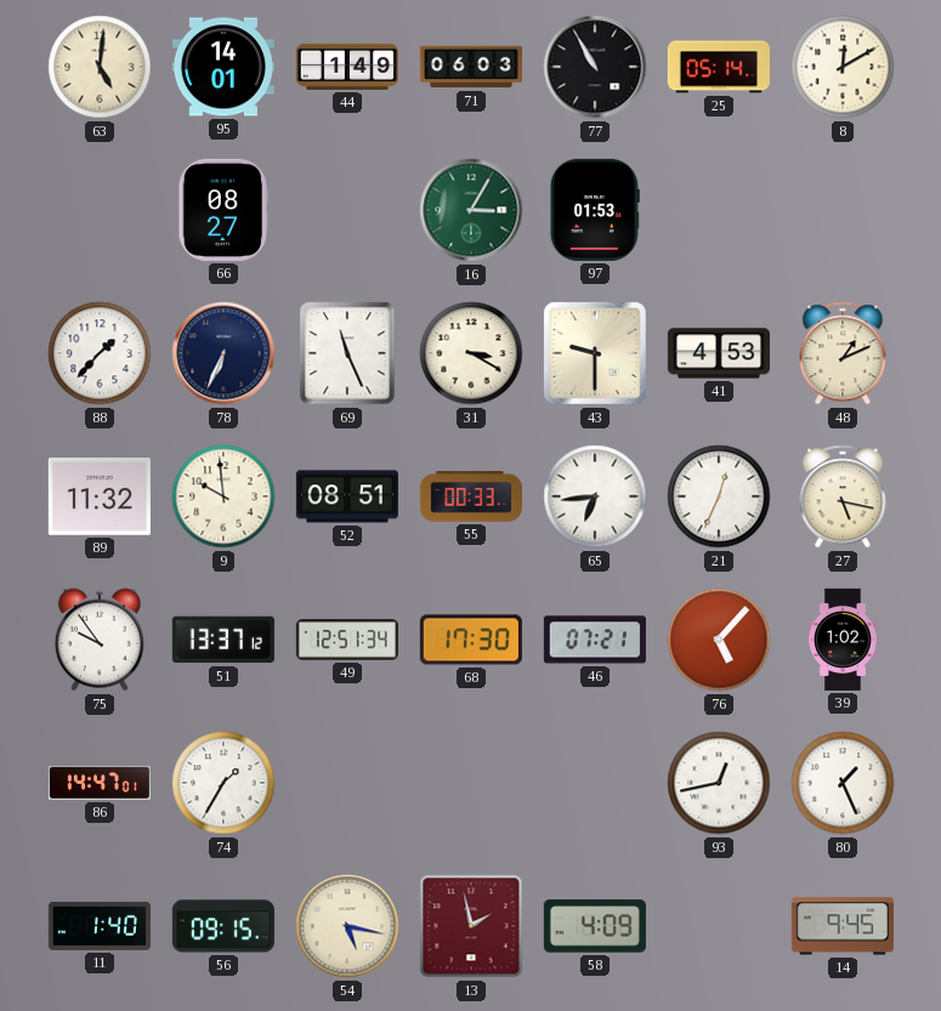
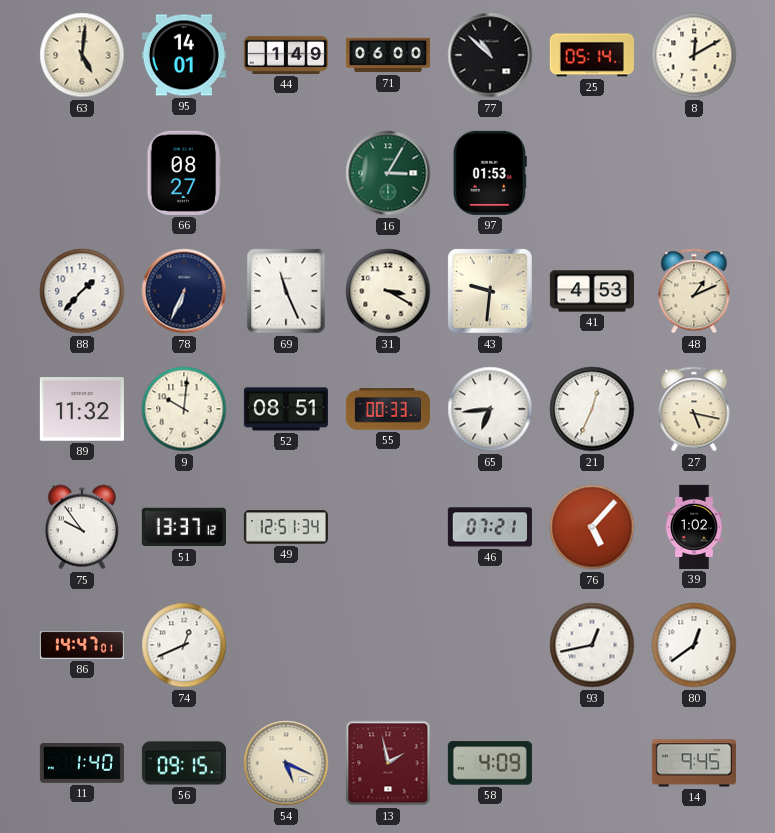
71: 06:03 -> 06:00 (388, 55)
77: 10:55 -> 10:52 (490, 55)
43: 9:30 -> 9:31 (490, 291)
9: 9:59 -> 10:01 (184, 409)
68: 17:30 -> none (471, 640)
74: 1:35 -> 12:41 (184, 645)
80: 1:26 -> 12:39 (694, 645)
54: 5:17 -> 5:19 (286, 763)
